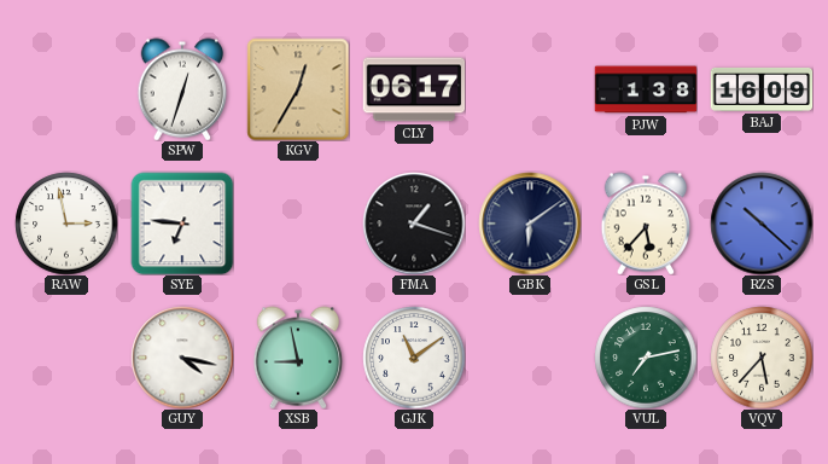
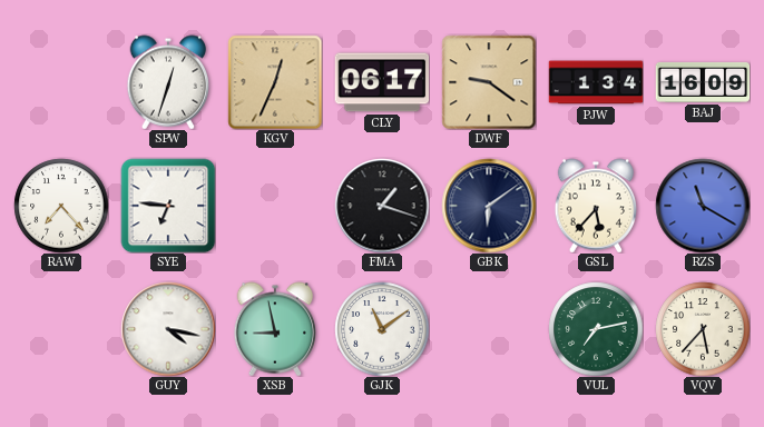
KGV: 12:35 -> 12:34 (275, 82)
DWF: none -> 9:21 (489, 82)
PJW: 1:38 -> 1:34 (596, 82)
RAW: 2:58 -> 7:23 (61, 206)
RZS: 10:22 -> 11:20 (703, 206)
